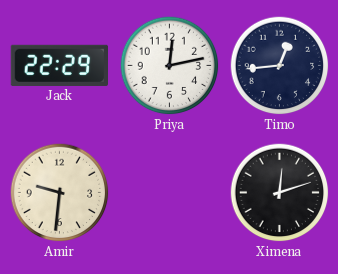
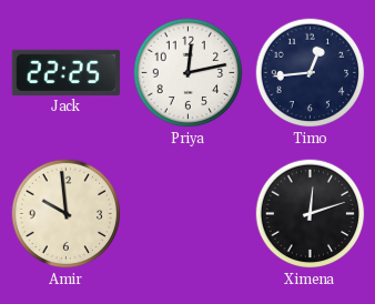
Jack: 22:29 -> 22:25 (65, 72)
Amir: 9:31 -> 9:59 (67, 214)
